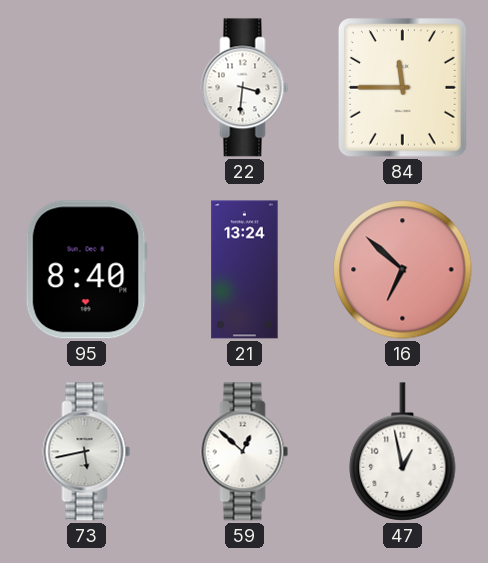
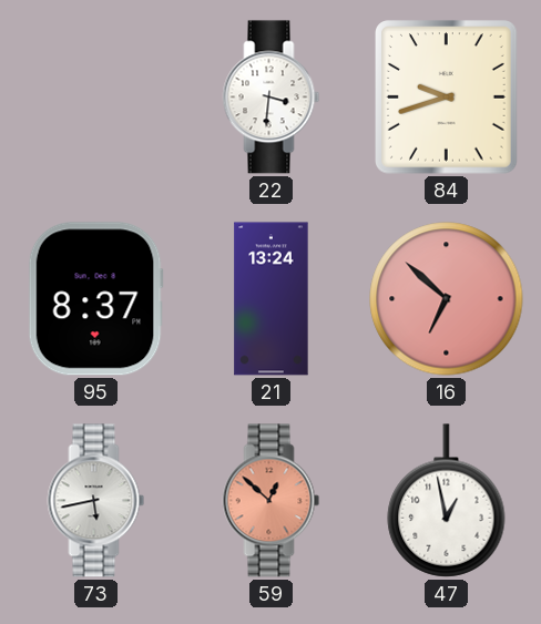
84: 11:45 -> 9:42 (447, 98)
95: 8:40 -> 8:37 (95, 299)
59 dial: white -> salmon (272, 501)
